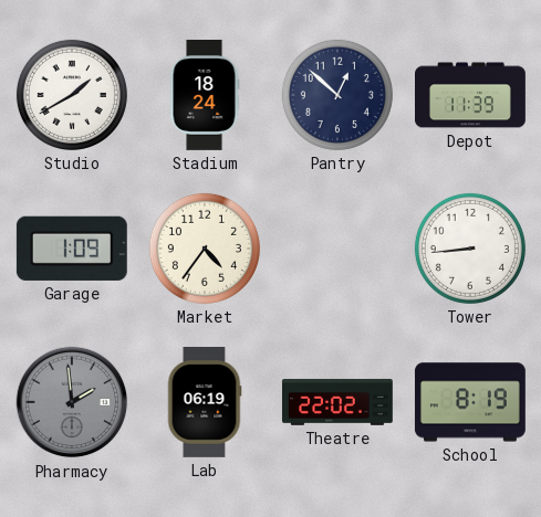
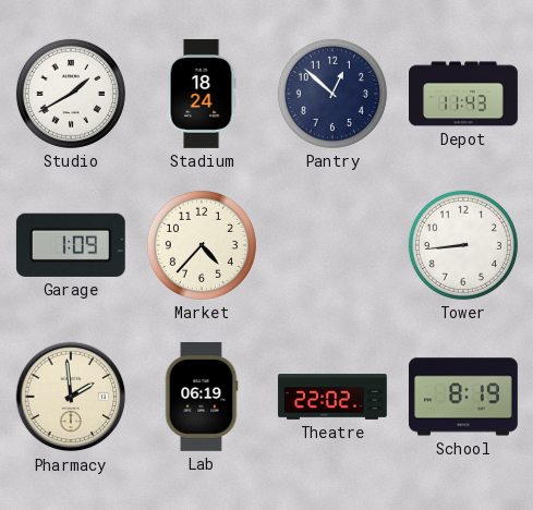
Depot: 11:39 -> 11:43 (464, 94)
Market: 4:36 -> 4:37 (202, 245)
Pharmacy dial: grey -> cream (71, 397)
